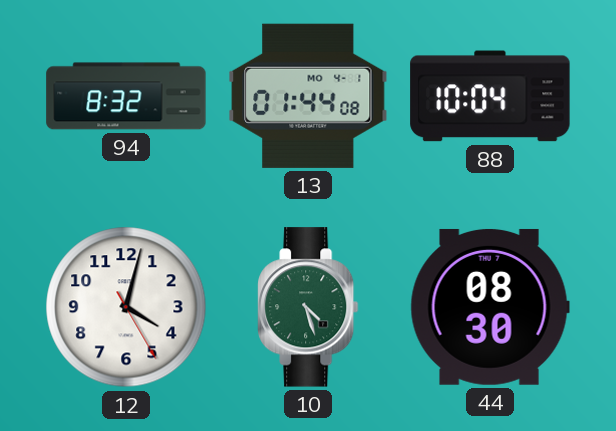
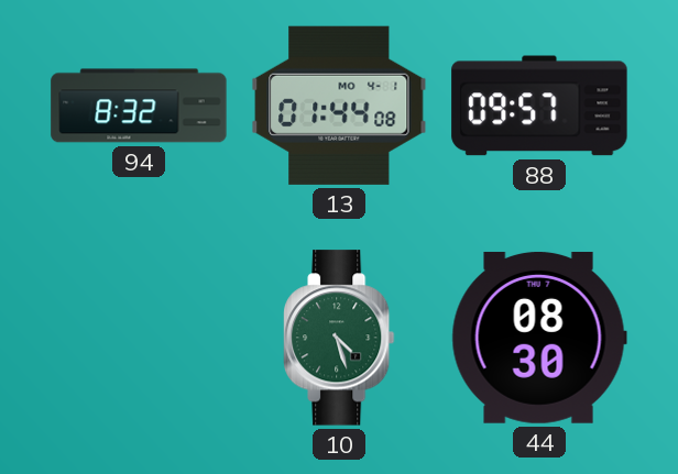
88: 10:04 -> 09:57 (539, 106)
12: 4:02 -> none (126, 307)
